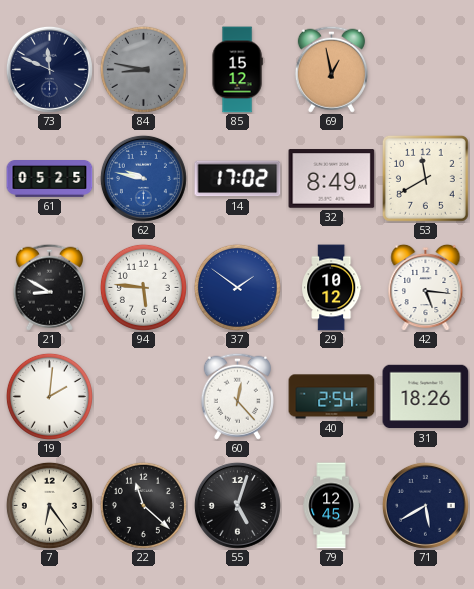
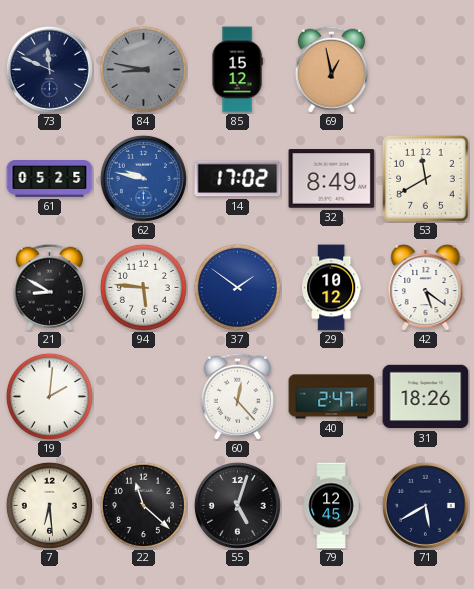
42: 5:16 -> 5:21 (426, 287)
40: 2:54 -> 2:47 (332, 397)
7: 6:24 -> 6:29 (49, 505)
